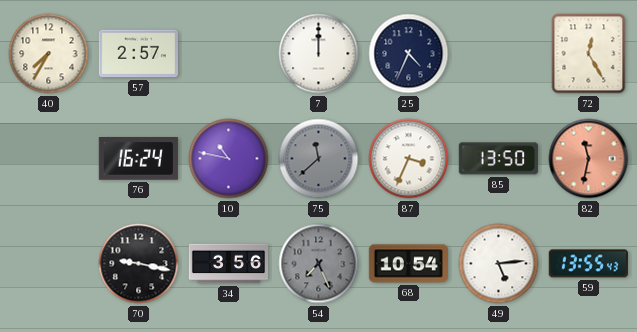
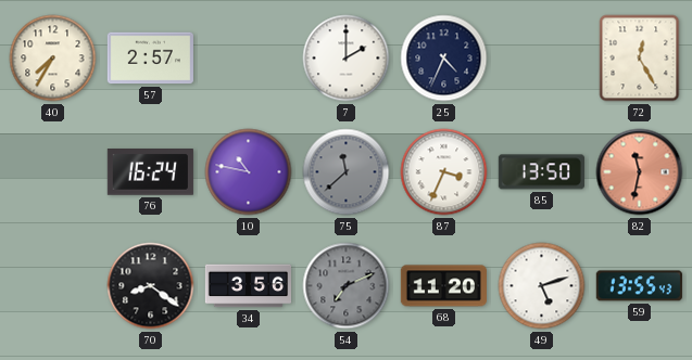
7: 12:00 -> 2:00 (347, 59)
70: 9:17 -> 8:21 (151, 286)
54: 7:26 -> 7:11 (347, 286)
68: 10:54 -> 11:20 (443, 286)
49: 5:14 -> 5:12 (542, 286)
